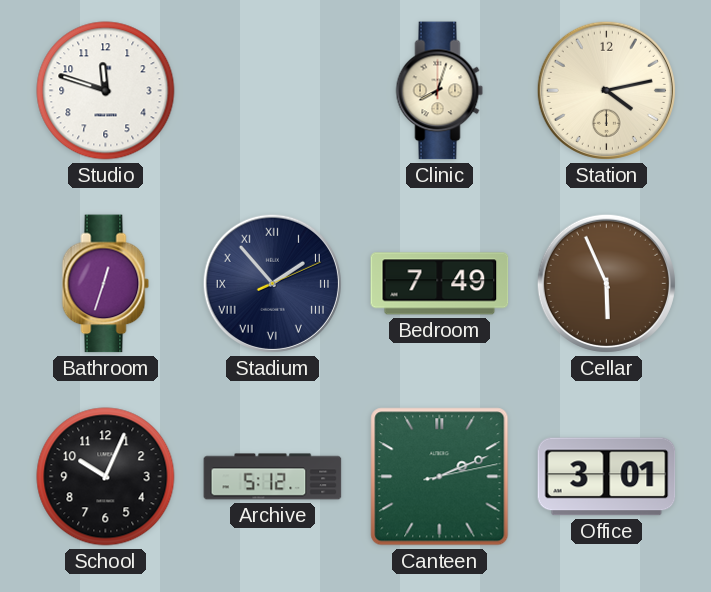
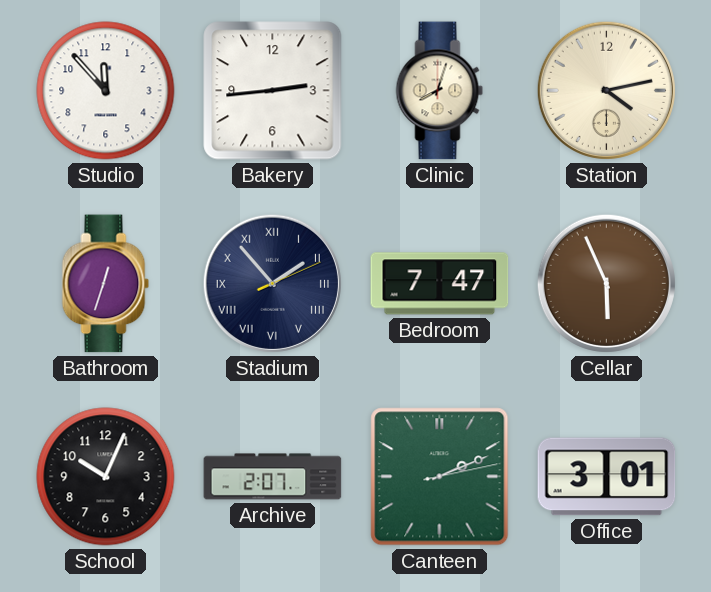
Studio: 11:48 -> 11:53 (106, 91)
Bakery: none -> 2:44 (273, 91)
Bedroom: 7:49 -> 7:47 (440, 284)
Archive: 5:12 -> 2:07 (273, 477)
